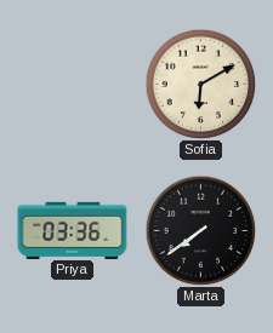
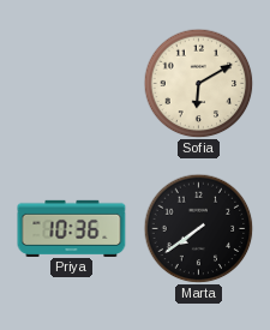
Priya: 03:36 -> 10:36 (72, 228)
